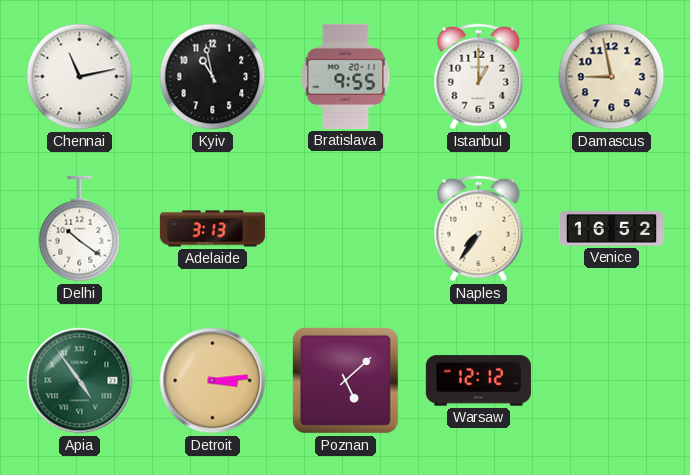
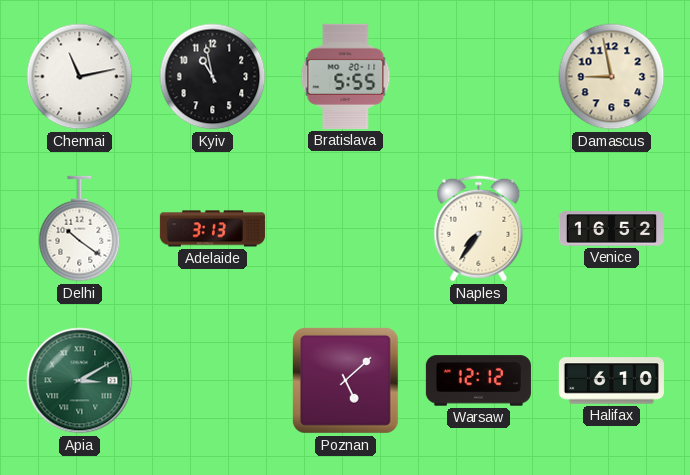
Bratislava: 9:55 -> 5:55 (346, 76)
Istanbul: 1:00 -> none (479, 77)
Apia: 4:54 -> 3:10 (80, 381)
Detroit: 3:14 -> none (213, 381)
Halifax: none -> 6:10 (611, 381)
